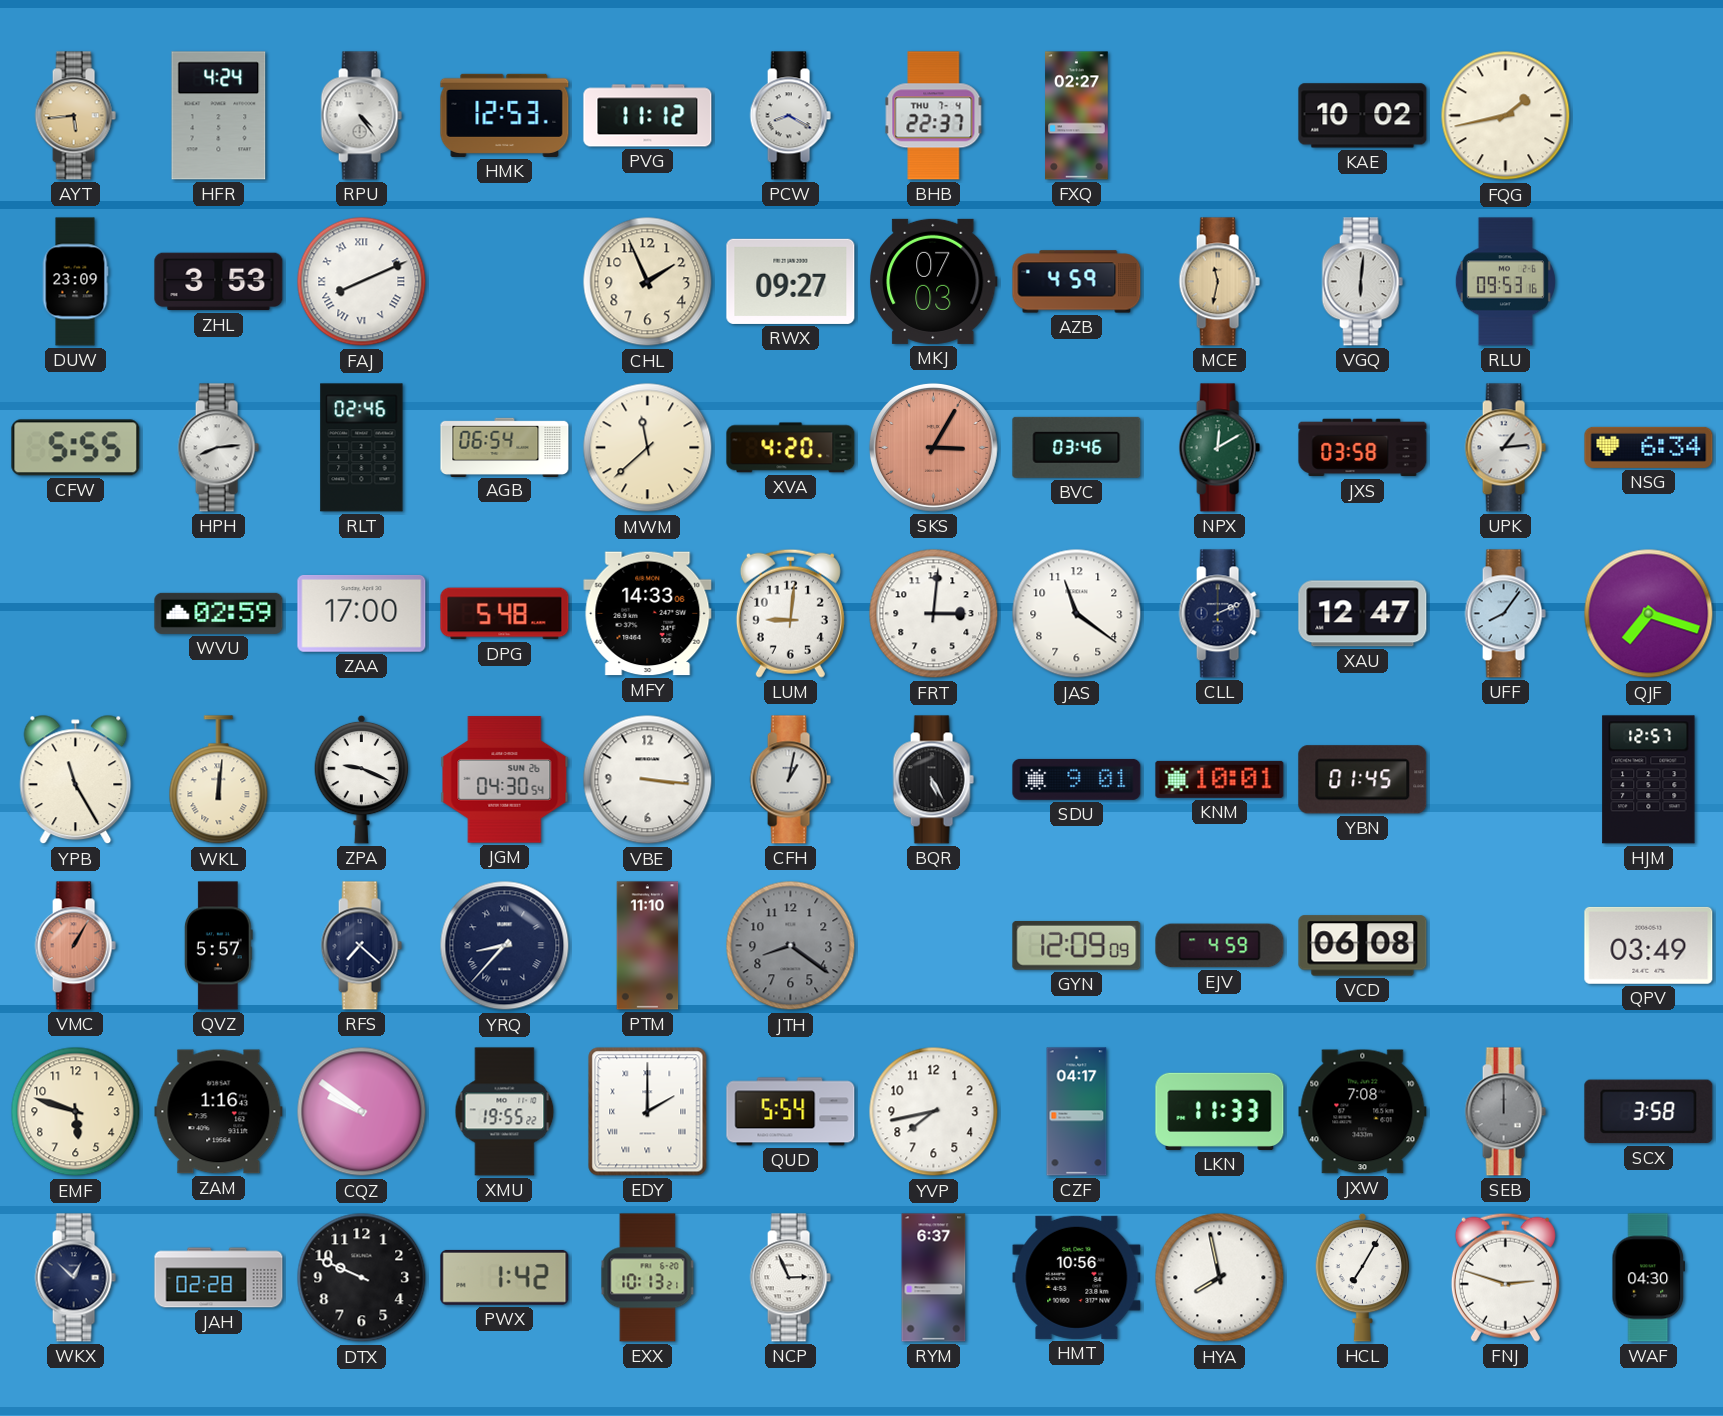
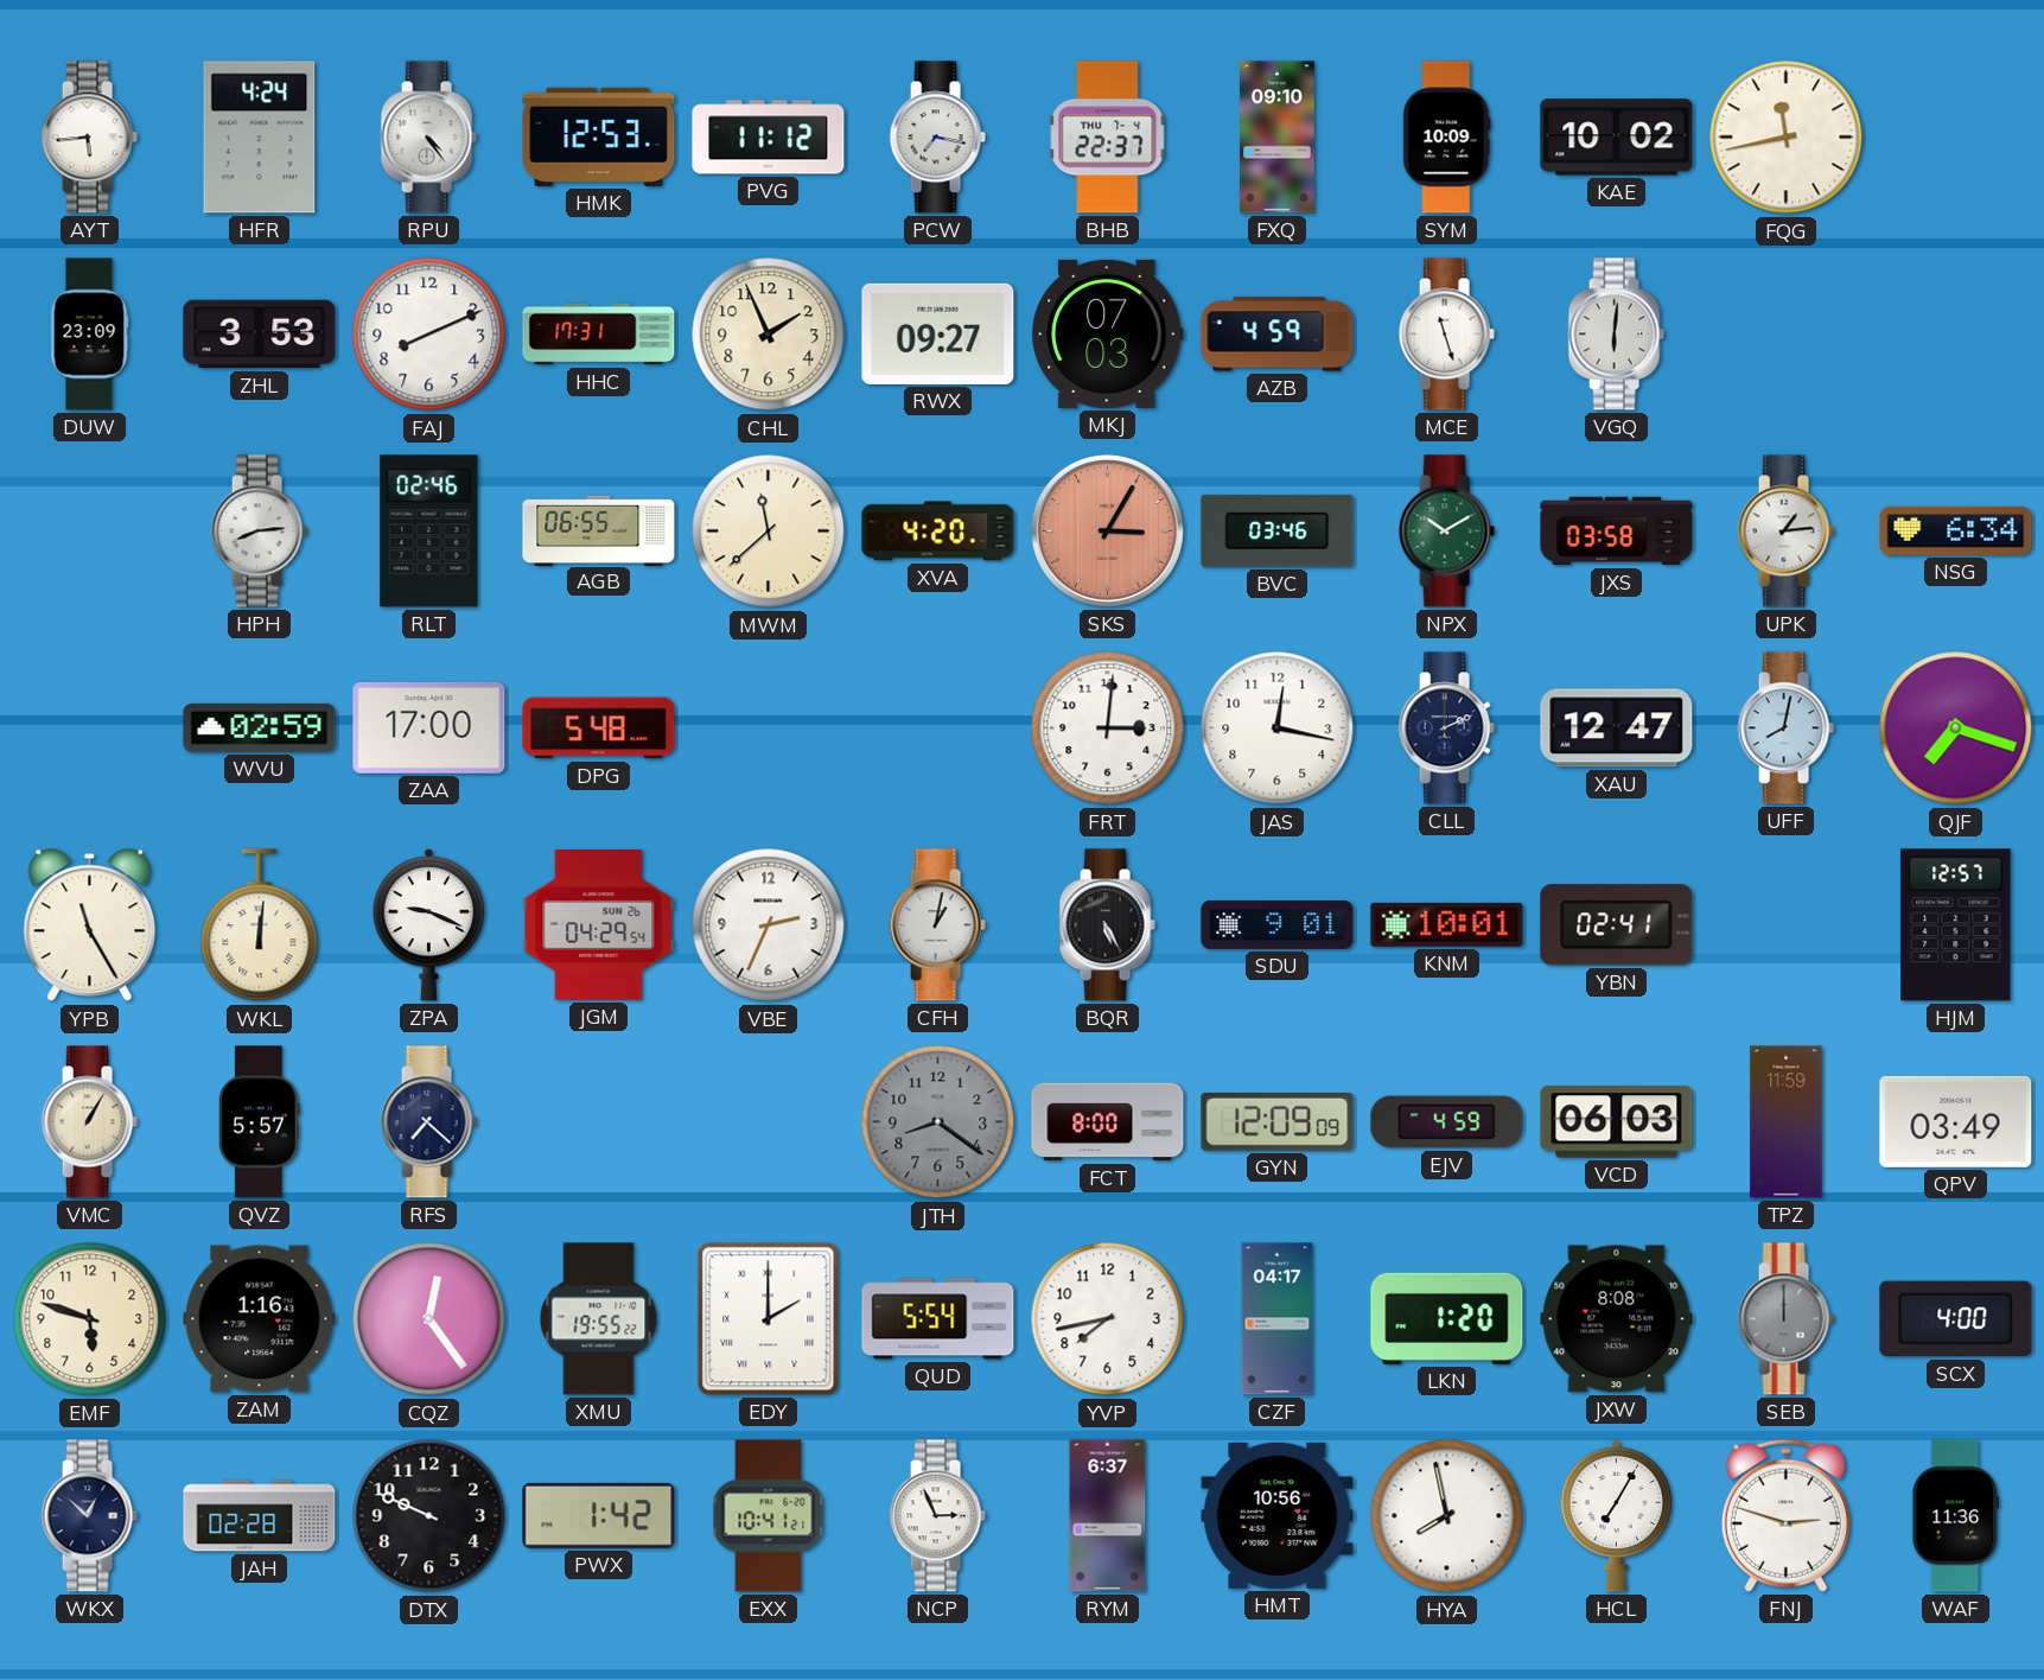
AYT dial: champagne -> white (89, 138)
PCW: 8:20 -> 7:17 (937, 138)
FXQ: 02:27 -> 09:10 (1278, 138)
SYM: none -> 10:09 (1447, 138)
FQG: 1:43 -> 11:43 (1787, 138)
FAJ numerals: Roman -> Arabic (429, 335)
HHC: none -> 17:31 (599, 335)
MCE: 11:32 -> 11:27 (1446, 335)
MCE dial: champagne -> white (1446, 335)
RLU: 09:53 -> none (1505, 282)
CFW: 5:55 -> none (76, 448)
AGB: 06:54 -> 06:55 (599, 530)
NPX: 12:10 -> 10:10 (1446, 532)
MFY: 14:33 -> none (648, 614)
LUM: 9:01 -> none (790, 613)
JAS: 11:21 -> 12:17 (1278, 728)
UFF: 8:06 -> 8:02 (1785, 728)
JGM: 04:30 -> 04:29 (599, 925)
VBE: 3:16 -> 2:34 (769, 925)
YBN: 01:45 -> 02:41 (1617, 925)
VMC dial: salmon -> cream (89, 1122)
YRQ: 8:37 -> none (505, 946)
PTM: 11:10 -> none (648, 946)
FCT: none -> 8:00 (1108, 1122)
VCD: 06:08 -> 06:03 (1617, 1122)
TPZ: none -> 11:59 (1787, 1122)
CQZ: 9:51 -> 12:24 (429, 1319)
LKN: 11:33 -> 1:20 (1447, 1318)
JXW: 7:08 -> 8:08 (1617, 1319)
SCX: 3:58 -> 4:00 (1956, 1319)
EXX: 10:13 -> 10:41 (769, 1516)
WAF: 04:30 -> 11:36 (1956, 1516)
